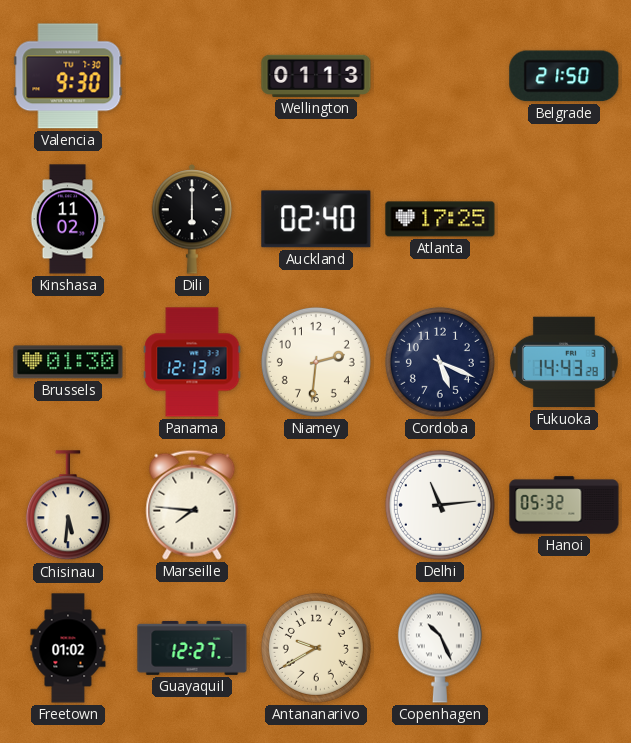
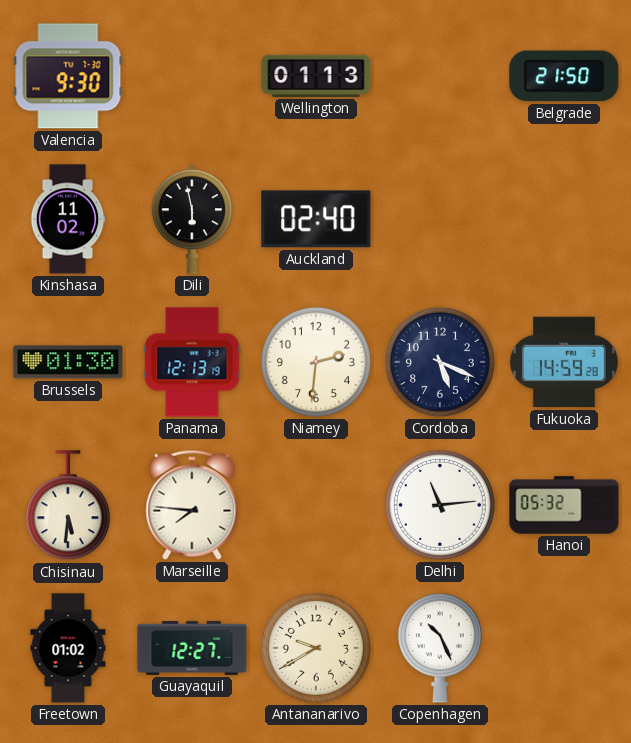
Dili: 6:00 -> 5:58 (192, 219)
Atlanta: 17:25 -> none (440, 219)
Fukuoka: 14:43 -> 14:59 (564, 362)
